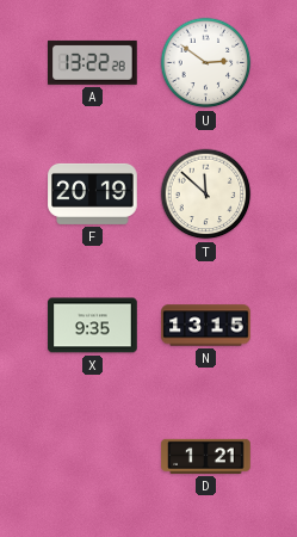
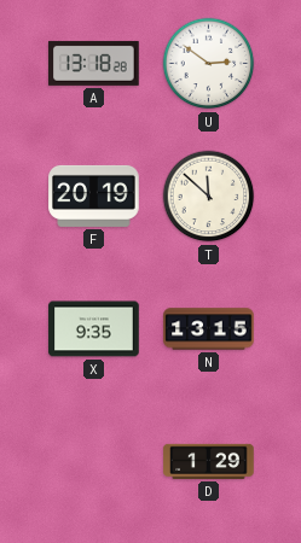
A: 13:22 -> 13:18 (94, 63)
D: 1:21 -> 1:29 (209, 461)
